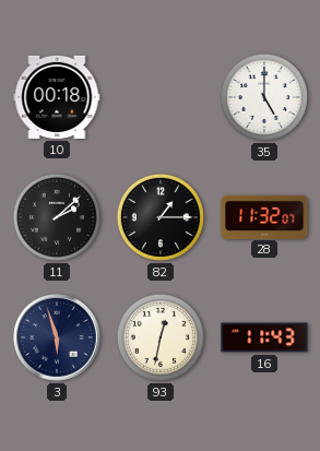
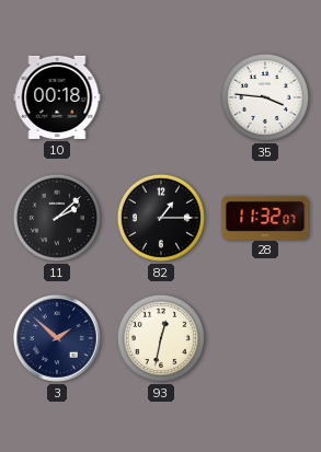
35: 5:00 -> 3:46 (265, 97)
3: 5:57 -> 1:52 (58, 339)
16: 11:43 -> none (264, 337)
